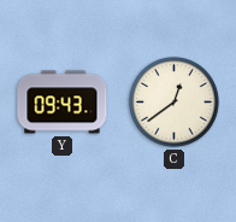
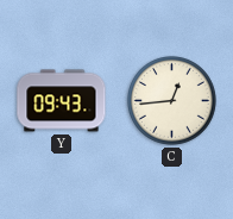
C: 12:39 -> 12:44 (172, 101)
